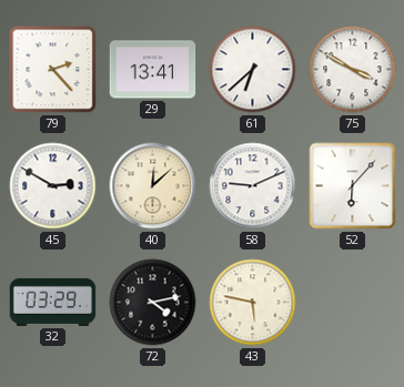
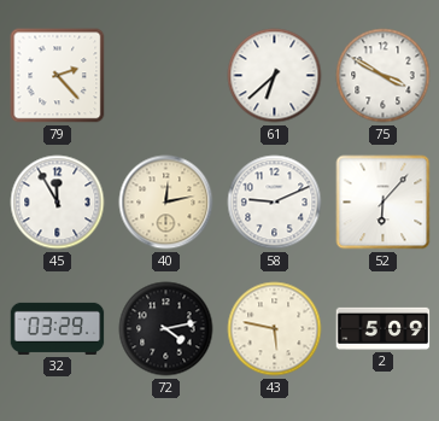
29: 13:41 -> none (153, 70)
45: 2:50 -> 11:55 (58, 203)
40: 12:08 -> 12:13 (166, 203)
2: none -> 5:09 (384, 328)
